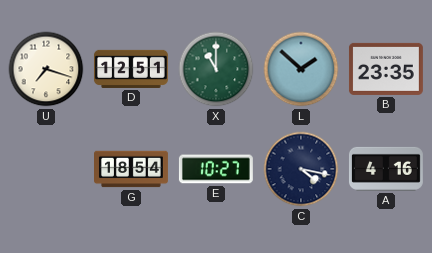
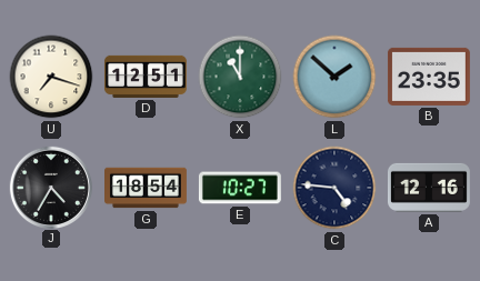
J: none -> 4:35 (50, 187)
C: 4:17 -> 4:46 (334, 188)
A: 4:16 -> 12:16 (429, 188)
